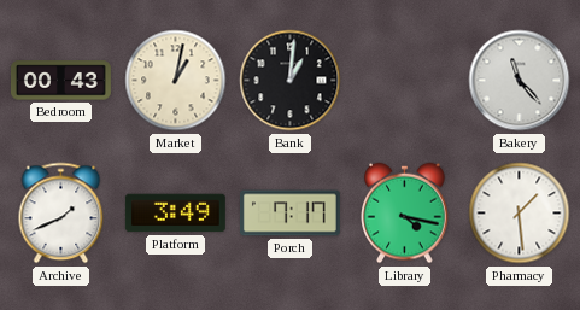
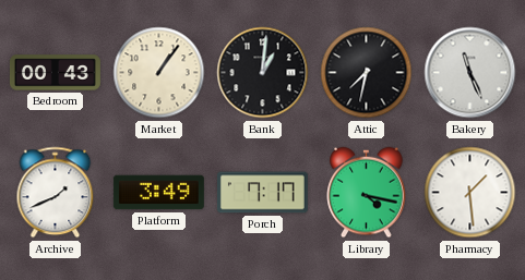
Market: 1:02 -> 1:06 (159, 73)
Attic: none -> 7:32 (367, 73)
Bakery: 11:23 -> 11:26 (470, 73)
